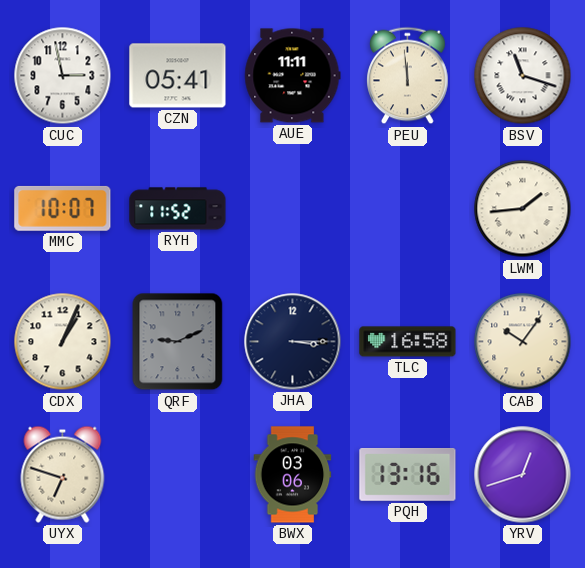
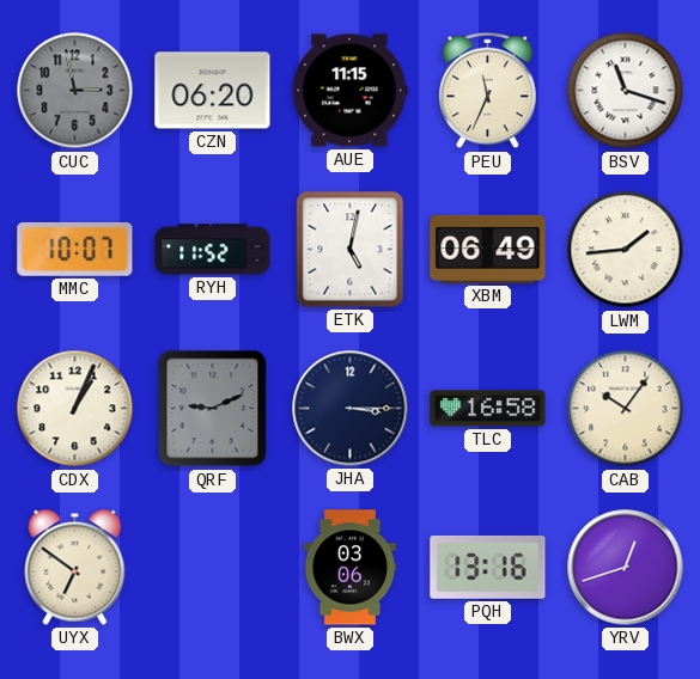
CUC dial: white -> grey (75, 91)
CZN: 05:41 -> 06:20 (213, 91)
AUE: 11:11 -> 11:15 (351, 91)
PEU: 11:59 -> 11:34 (488, 91)
ETK: none -> 5:02 (351, 250)
XBM: none -> 06:49 (488, 249)
UYX: 6:48 -> 6:51 (75, 567)
